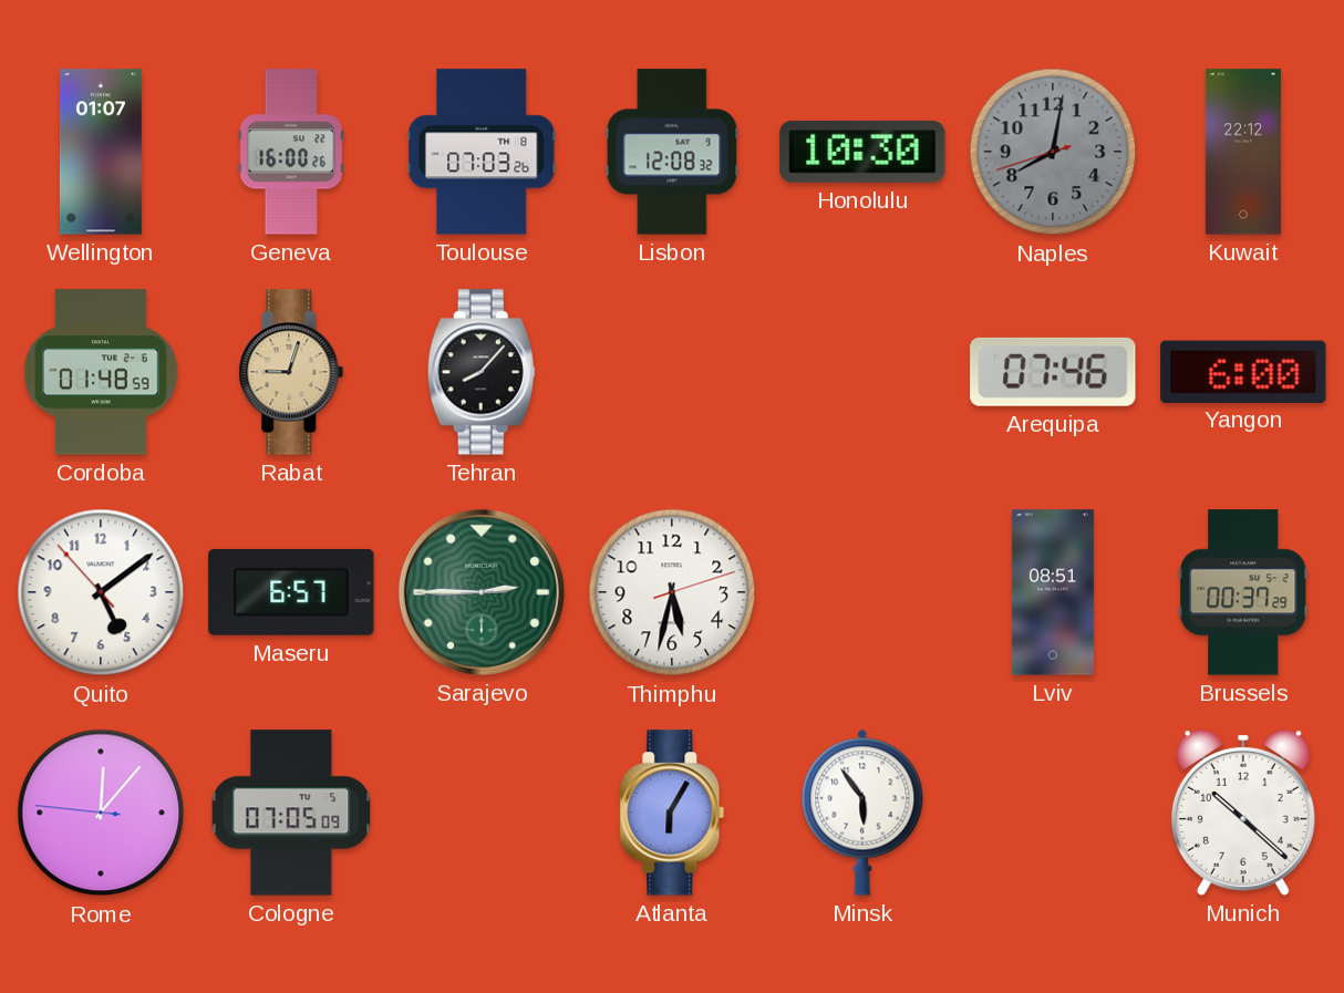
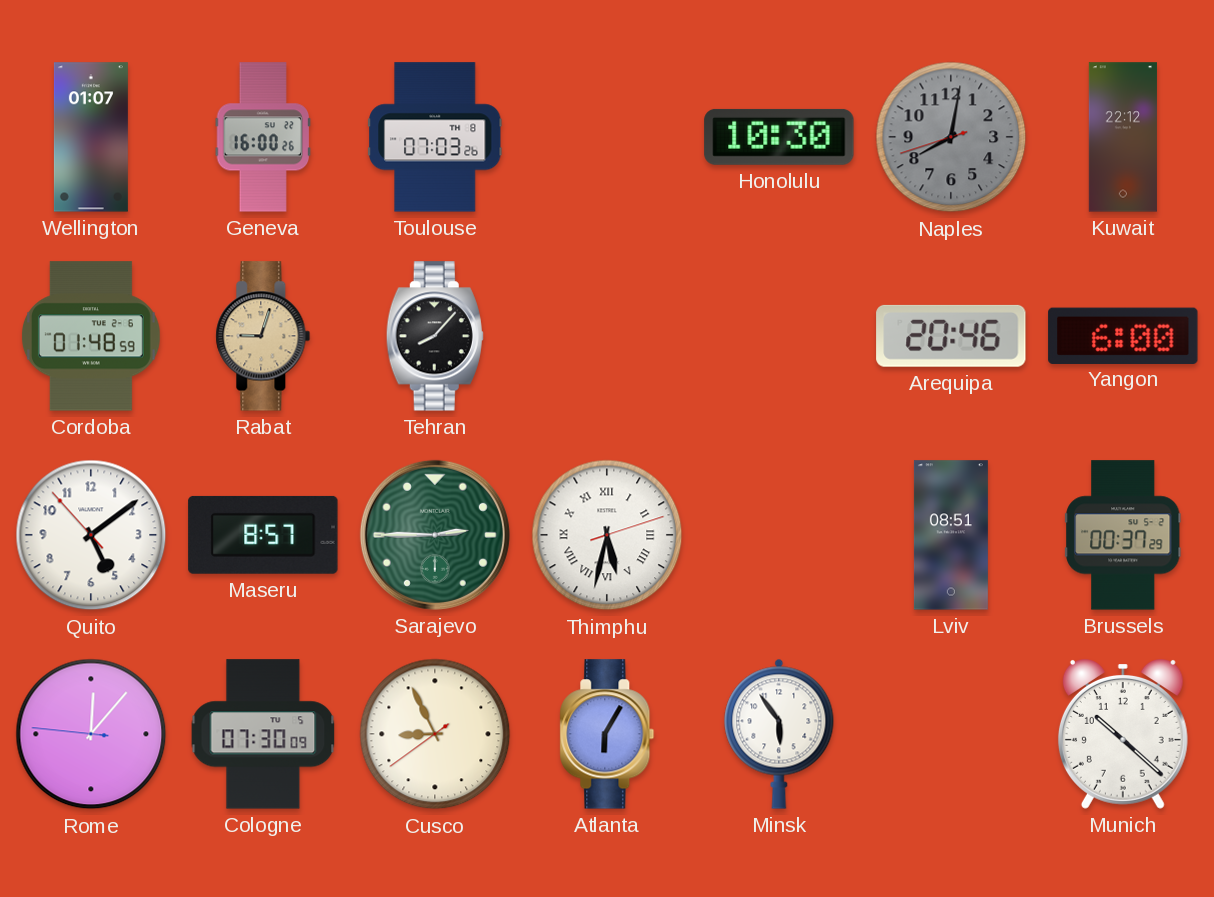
Lisbon: 12:08 -> none (672, 152)
Arequipa: 07:46 -> 20:46 (951, 336)
Maseru: 6:57 -> 8:57 (263, 535)
Thimphu numerals: Arabic -> Roman (607, 535)
Cologne: 07:05 -> 07:30 (263, 734)
Cusco: none -> 8:55 (435, 734)
